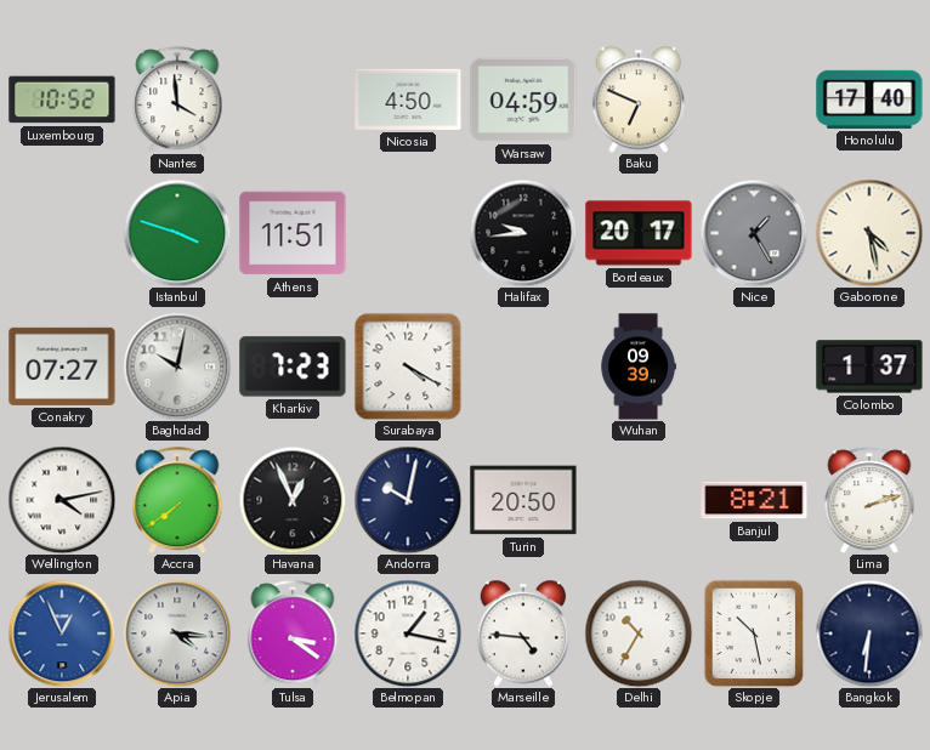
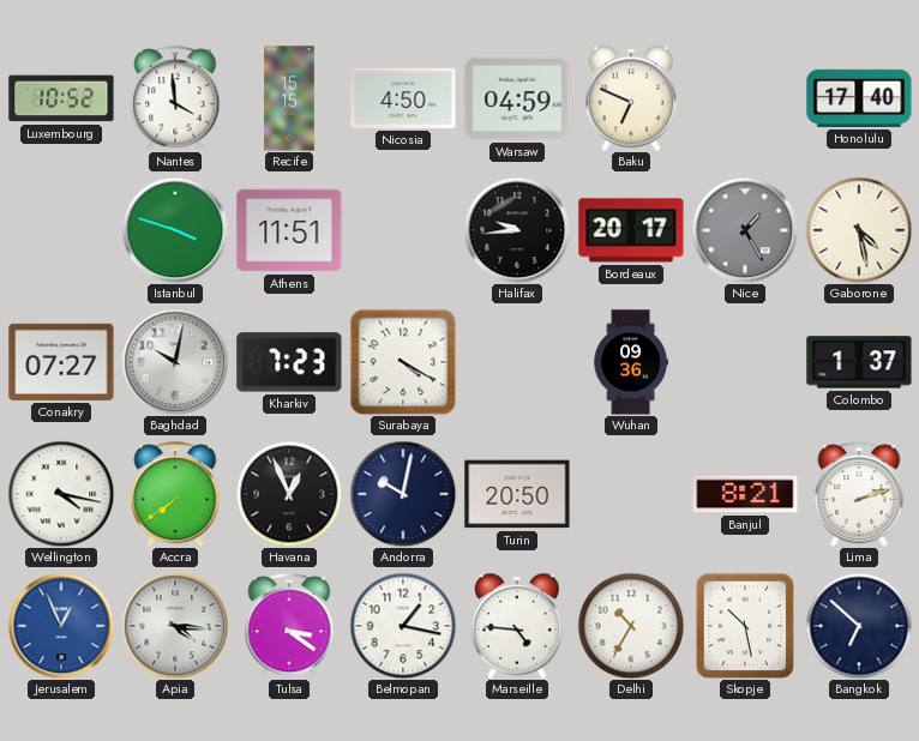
Recife: none -> 15:15 (289, 98)
Wuhan: 09:39 -> 09:36 (631, 362)
Wellington: 4:13 -> 4:17 (61, 494)
Bangkok: 6:31 -> 6:52 (859, 626)
